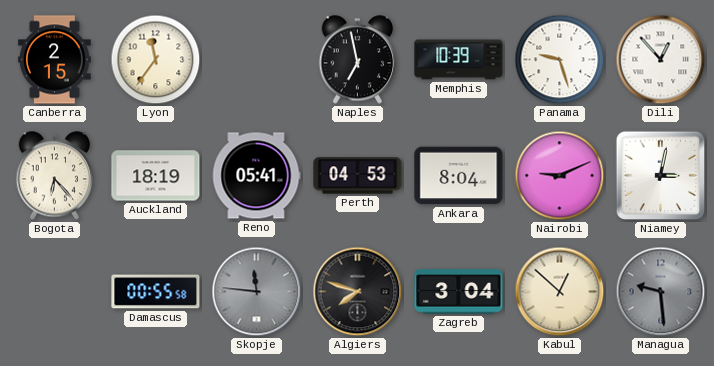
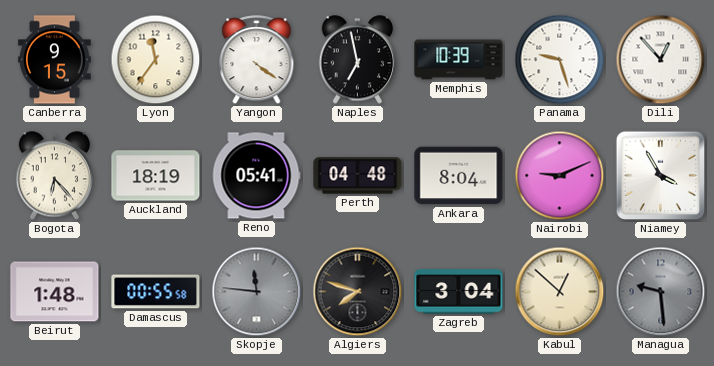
Canberra: 2:15 -> 9:15 (54, 60)
Yangon: none -> 4:21 (257, 60)
Perth: 04:53 -> 04:48 (358, 176)
Niamey: 3:02 -> 3:55 (661, 176)
Beirut: none -> 1:48 (55, 292)
